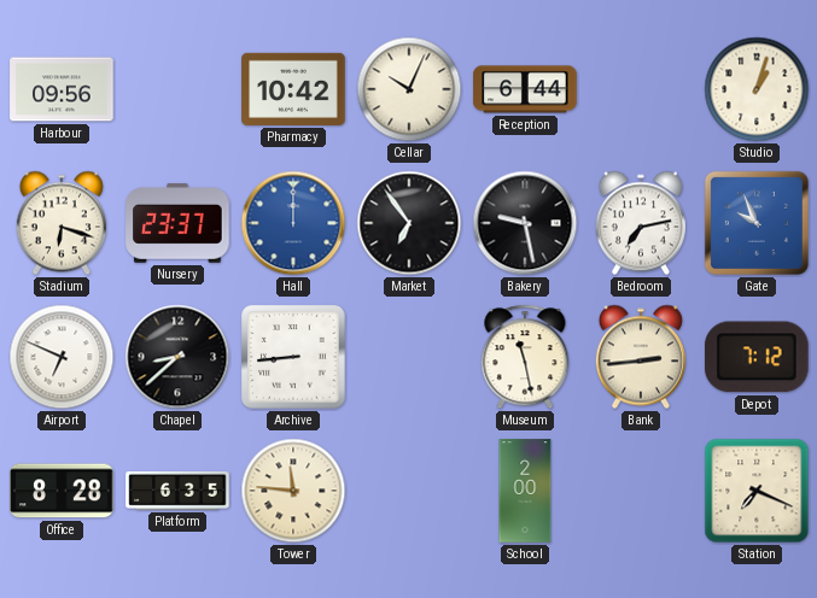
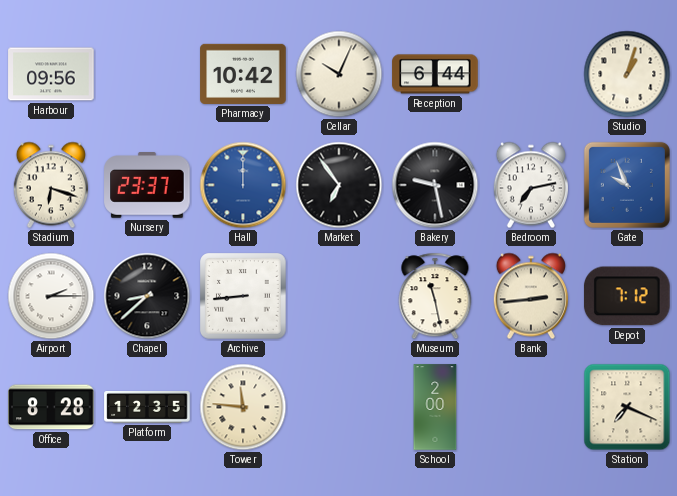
Airport: 6:49 -> 2:15 (51, 296)
Platform: 6:35 -> 12:35 (147, 408)
